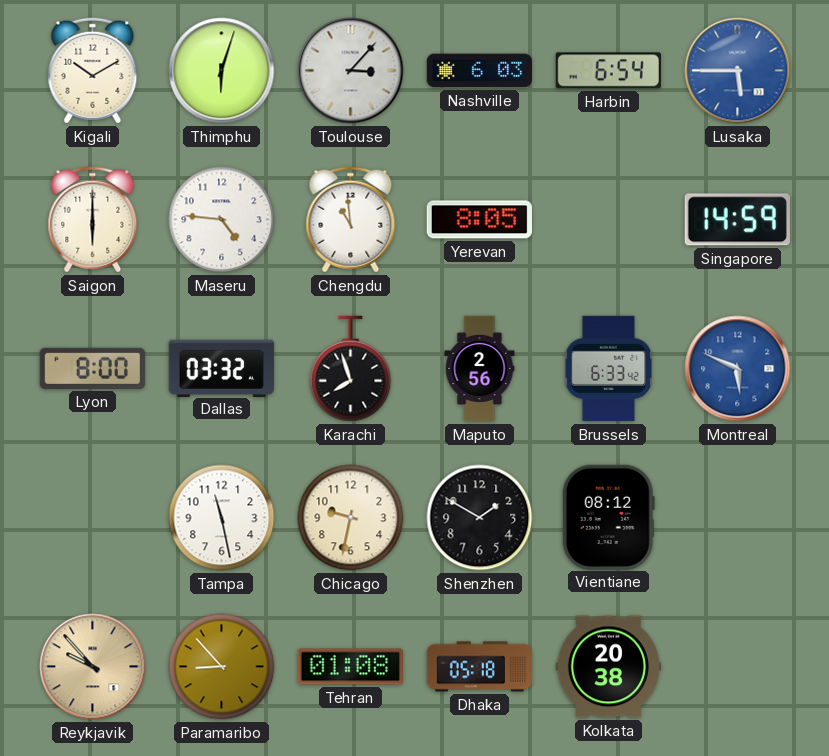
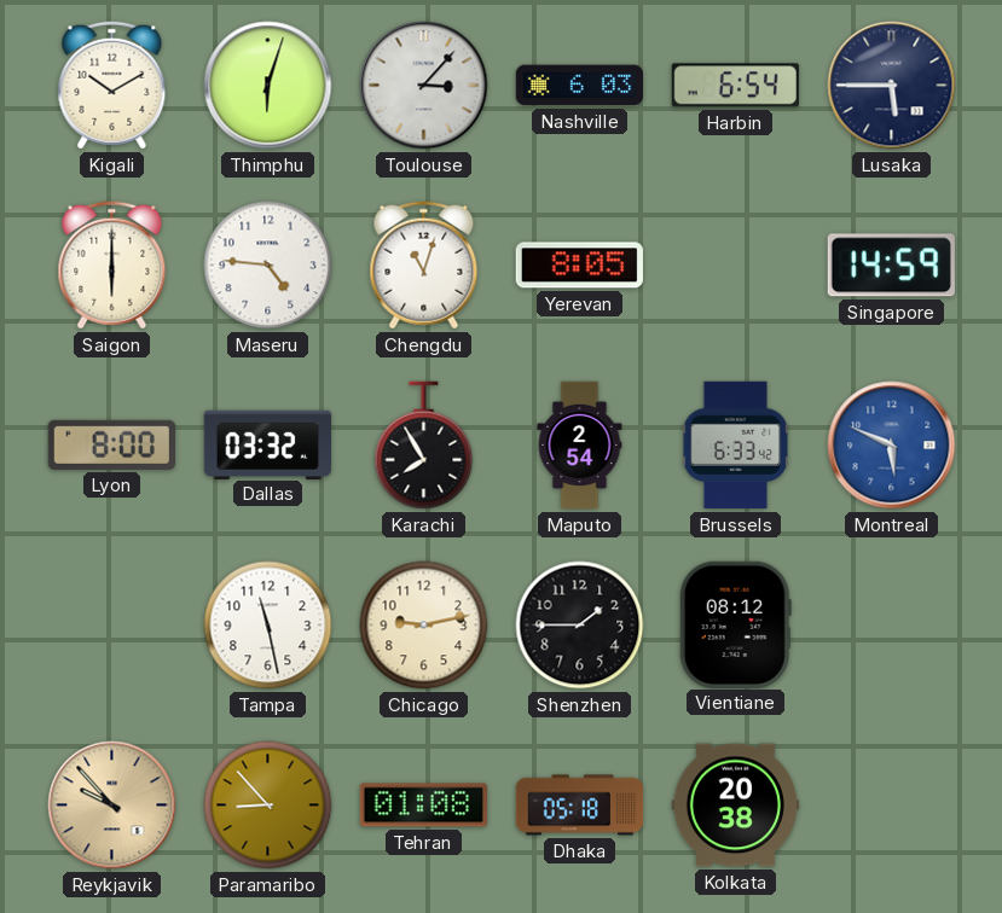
Lusaka dial: blue -> navy (892, 86)
Chengdu: 10:59 -> 11:03 (424, 266)
Karachi: 7:57 -> 7:55 (424, 446)
Maputo: 2:56 -> 2:54 (580, 446)
Chicago: 9:32 -> 9:13 (424, 626)
Shenzhen: 1:50 -> 1:45 (580, 626)
